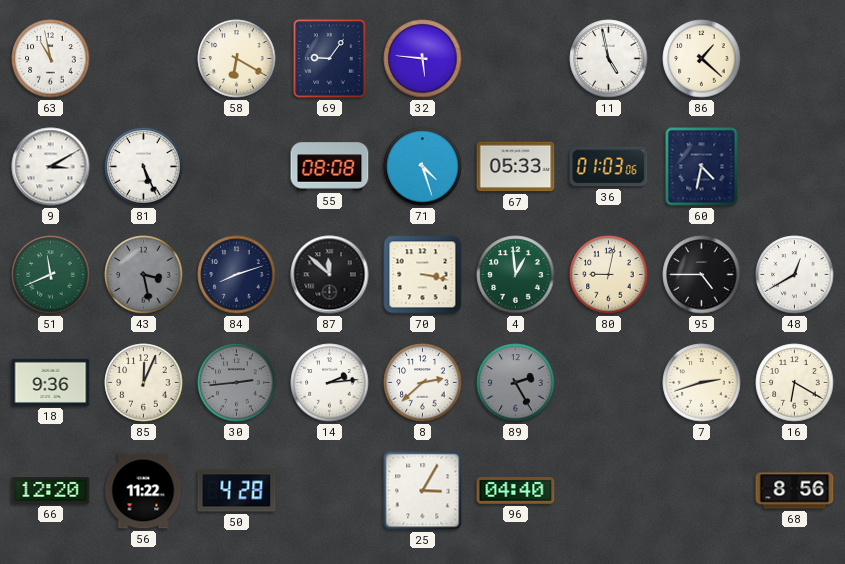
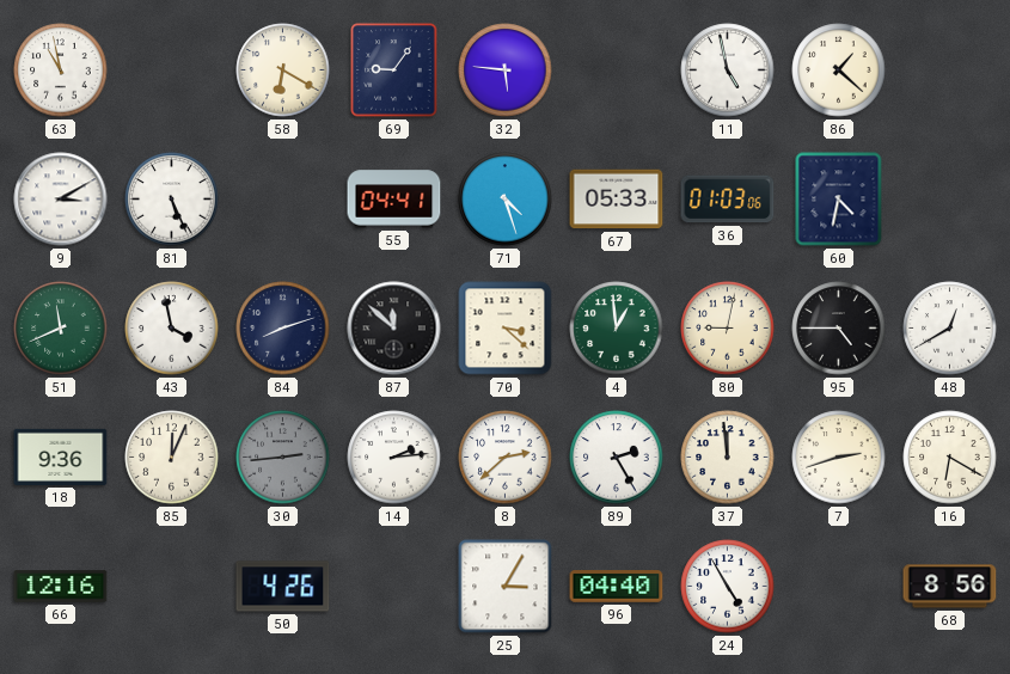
55: 08:08 -> 04:41 (394, 200)
43: 3:28 -> 3:58 (172, 329)
43 dial: grey -> white (172, 329)
70: 3:17 -> 3:22 (506, 329)
89 dial: grey -> white (617, 458)
37: none -> 11:59 (728, 458)
66: 12:20 -> 12:16 (61, 587)
56: 11:22 -> none (143, 491)
50: 4:28 -> 4:26 (283, 587)
24: none -> 4:55 (728, 587)
